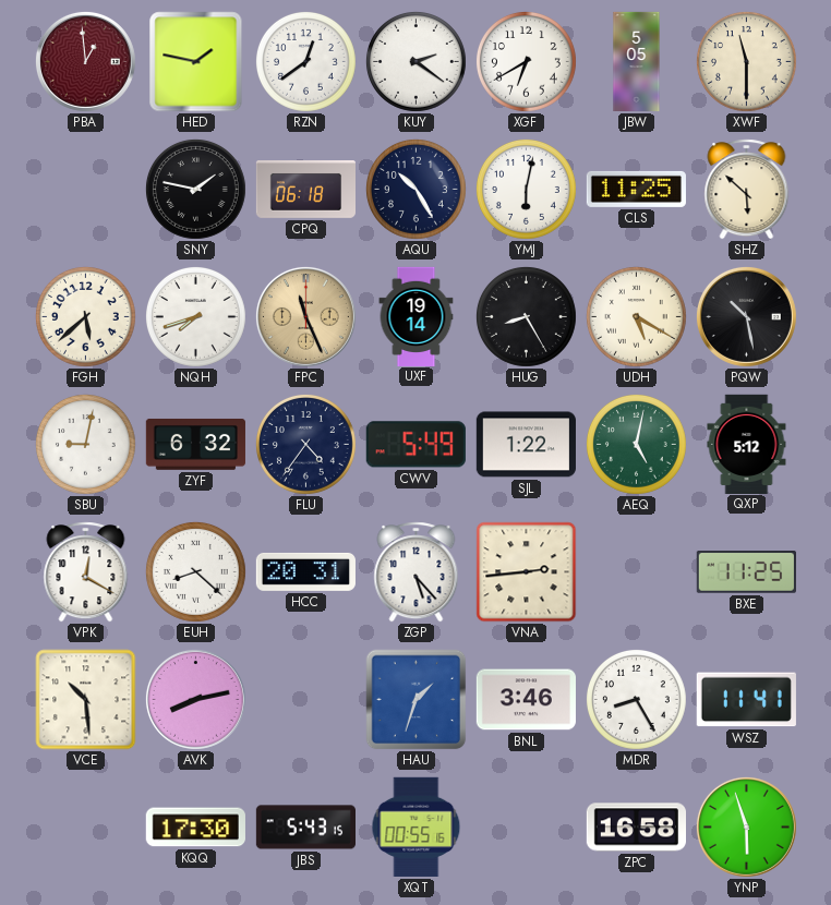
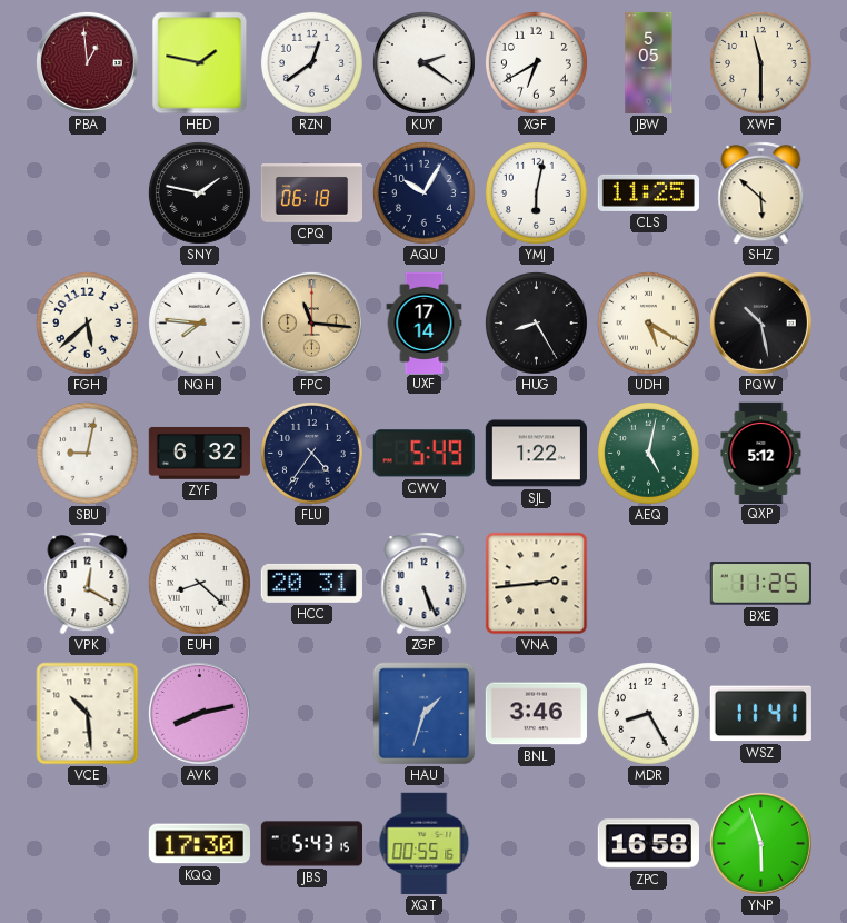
AQU: 10:25 -> 10:05 (423, 192)
NQH: 7:42 -> 7:46 (199, 322)
FPC: 11:26 -> 11:16 (311, 322)
UXF: 19:14 -> 17:14 (425, 322)
ZGP: 5:23 -> 5:26 (425, 584)
